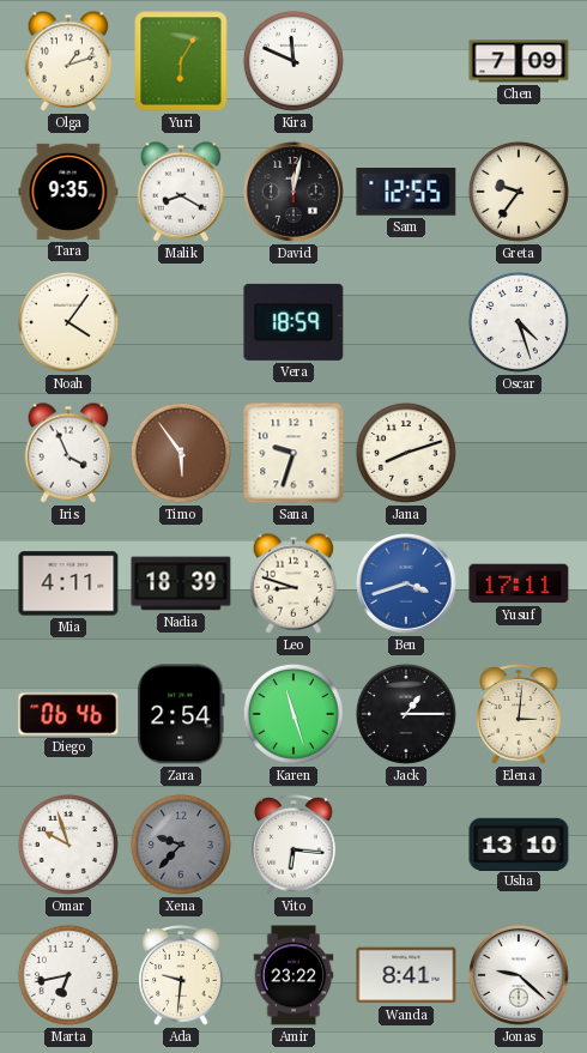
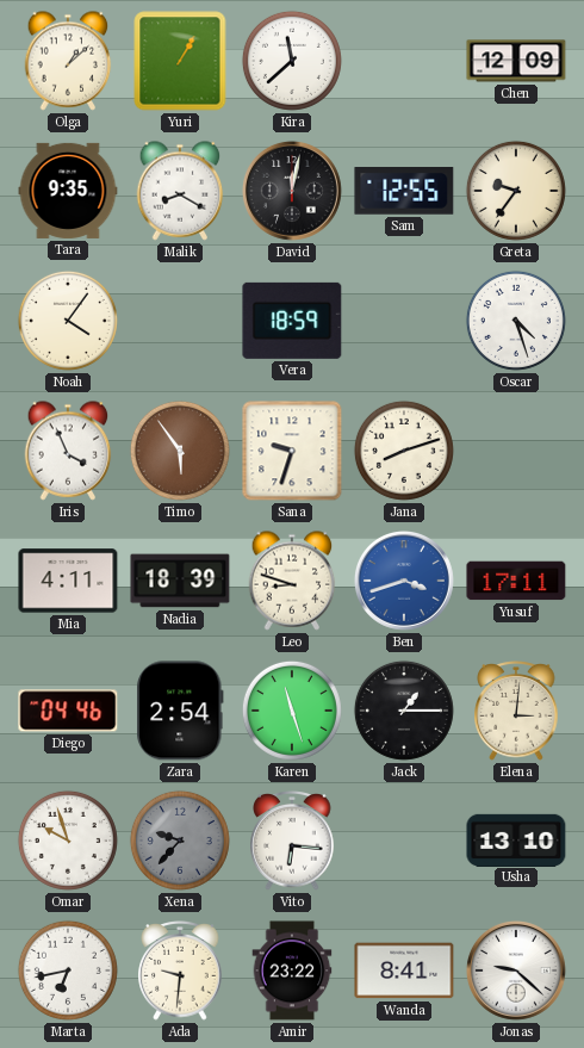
Olga: 1:12 -> 1:08 (68, 61)
Yuri: 6:05 -> 1:05 (180, 61)
Kira: 11:49 -> 11:38 (292, 61)
Chen: 7:09 -> 12:09 (516, 61)
Diego: 06:46 -> 04:46 (68, 711)
